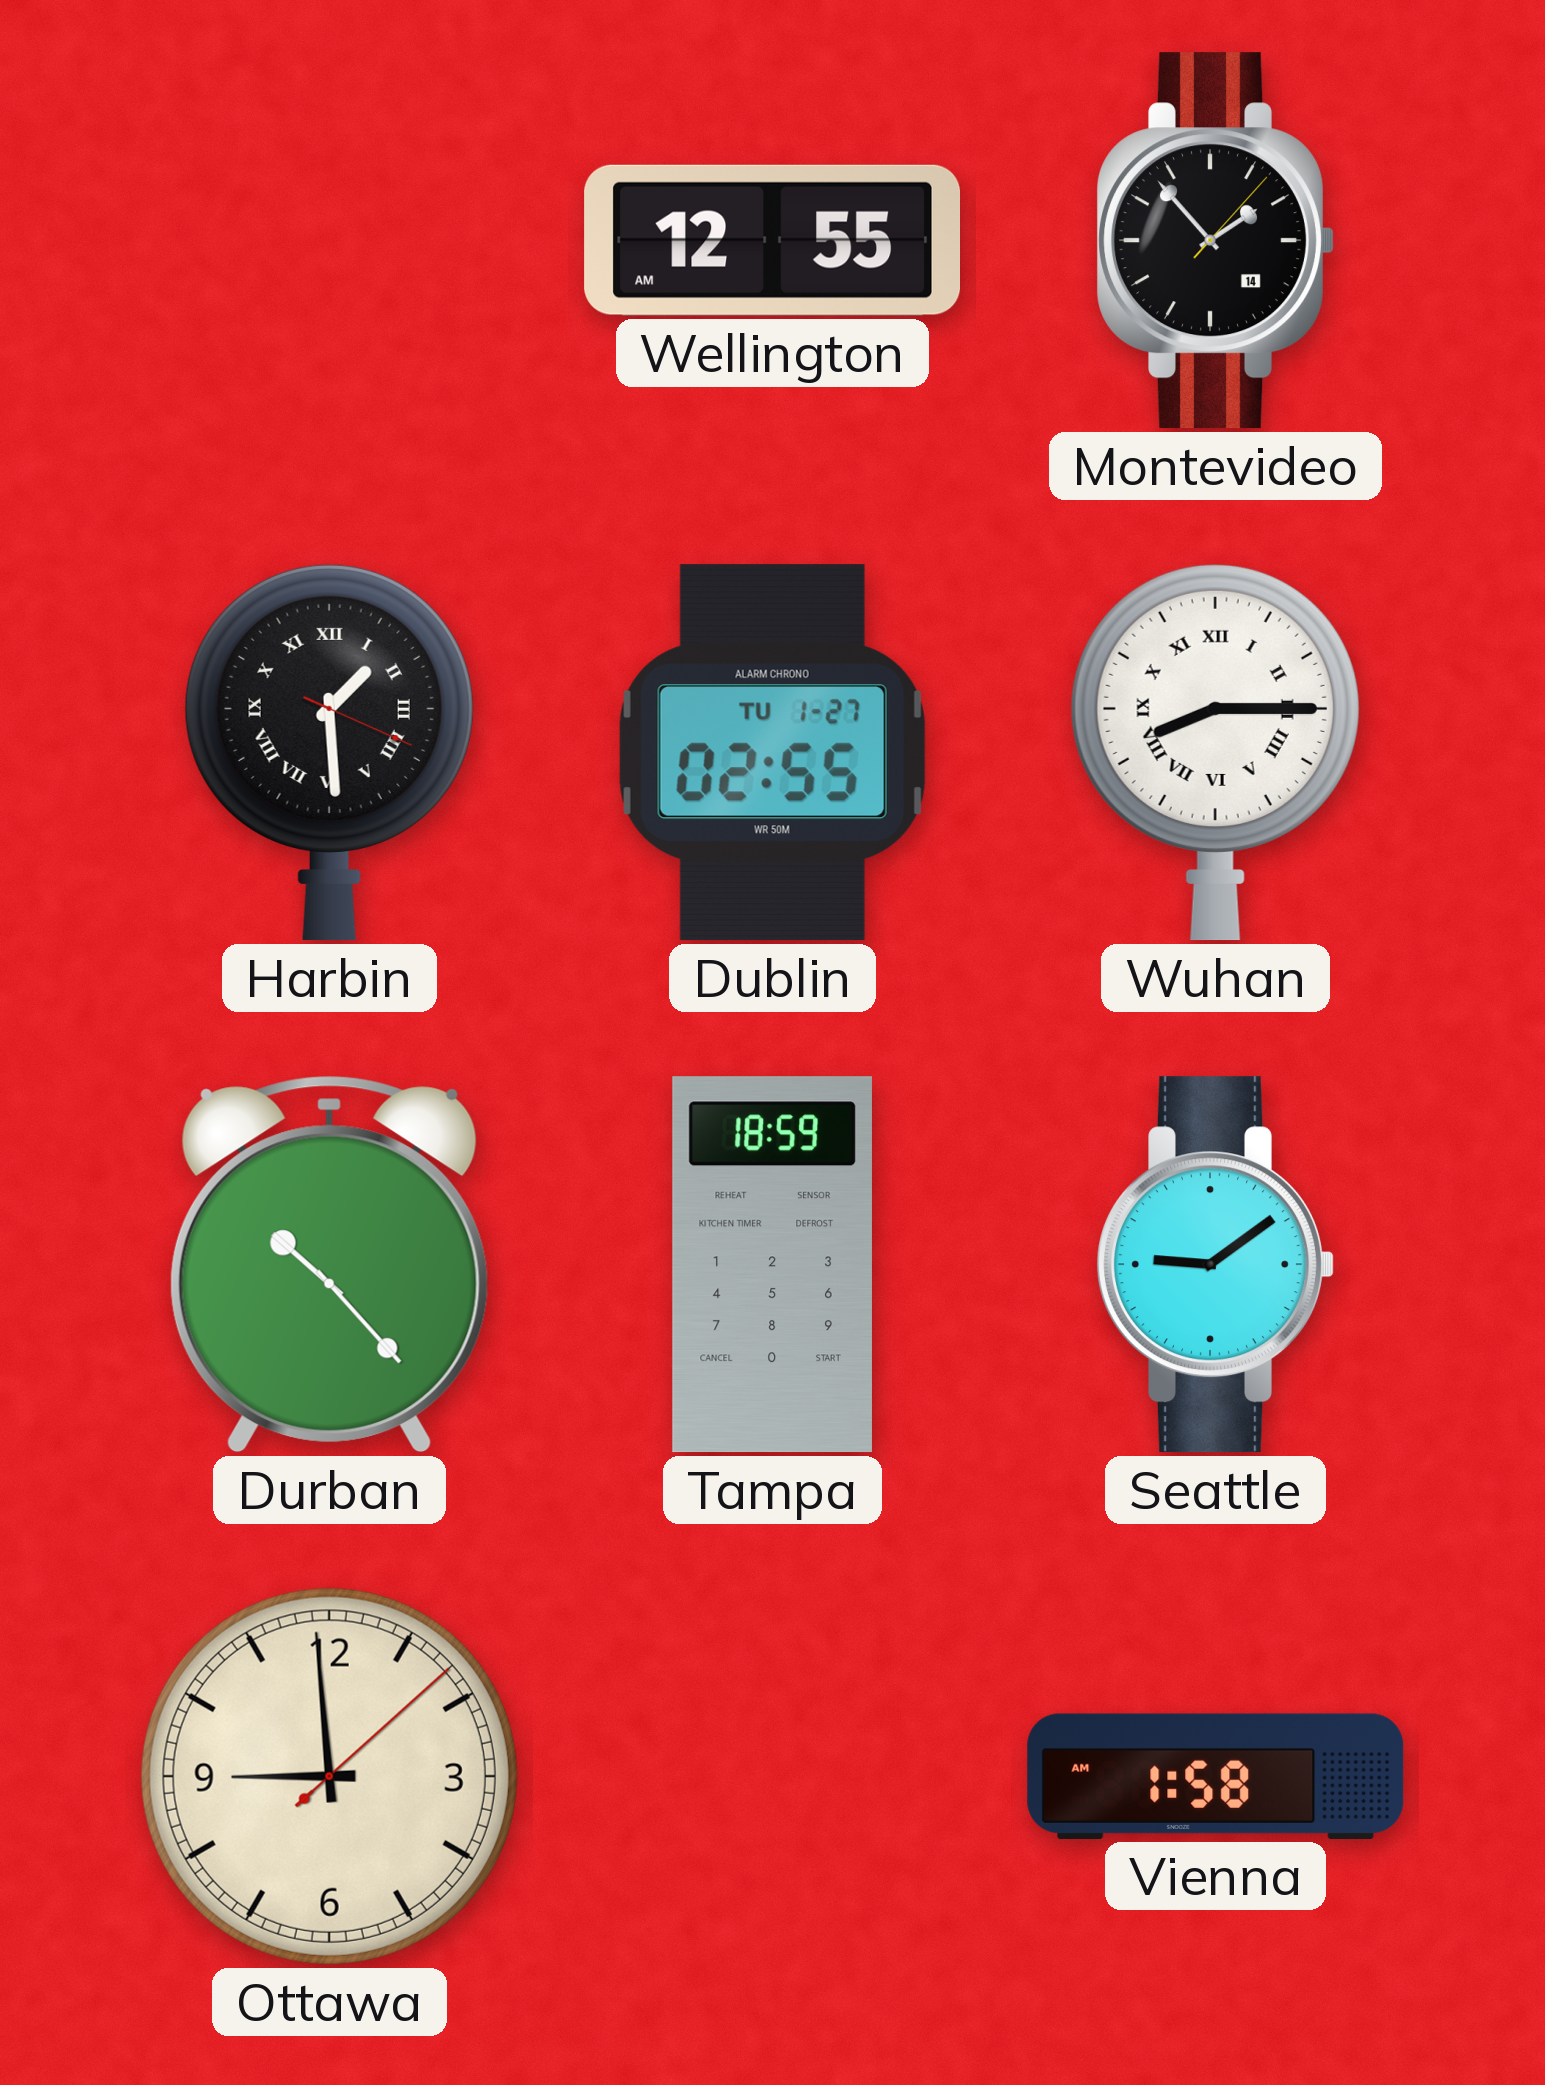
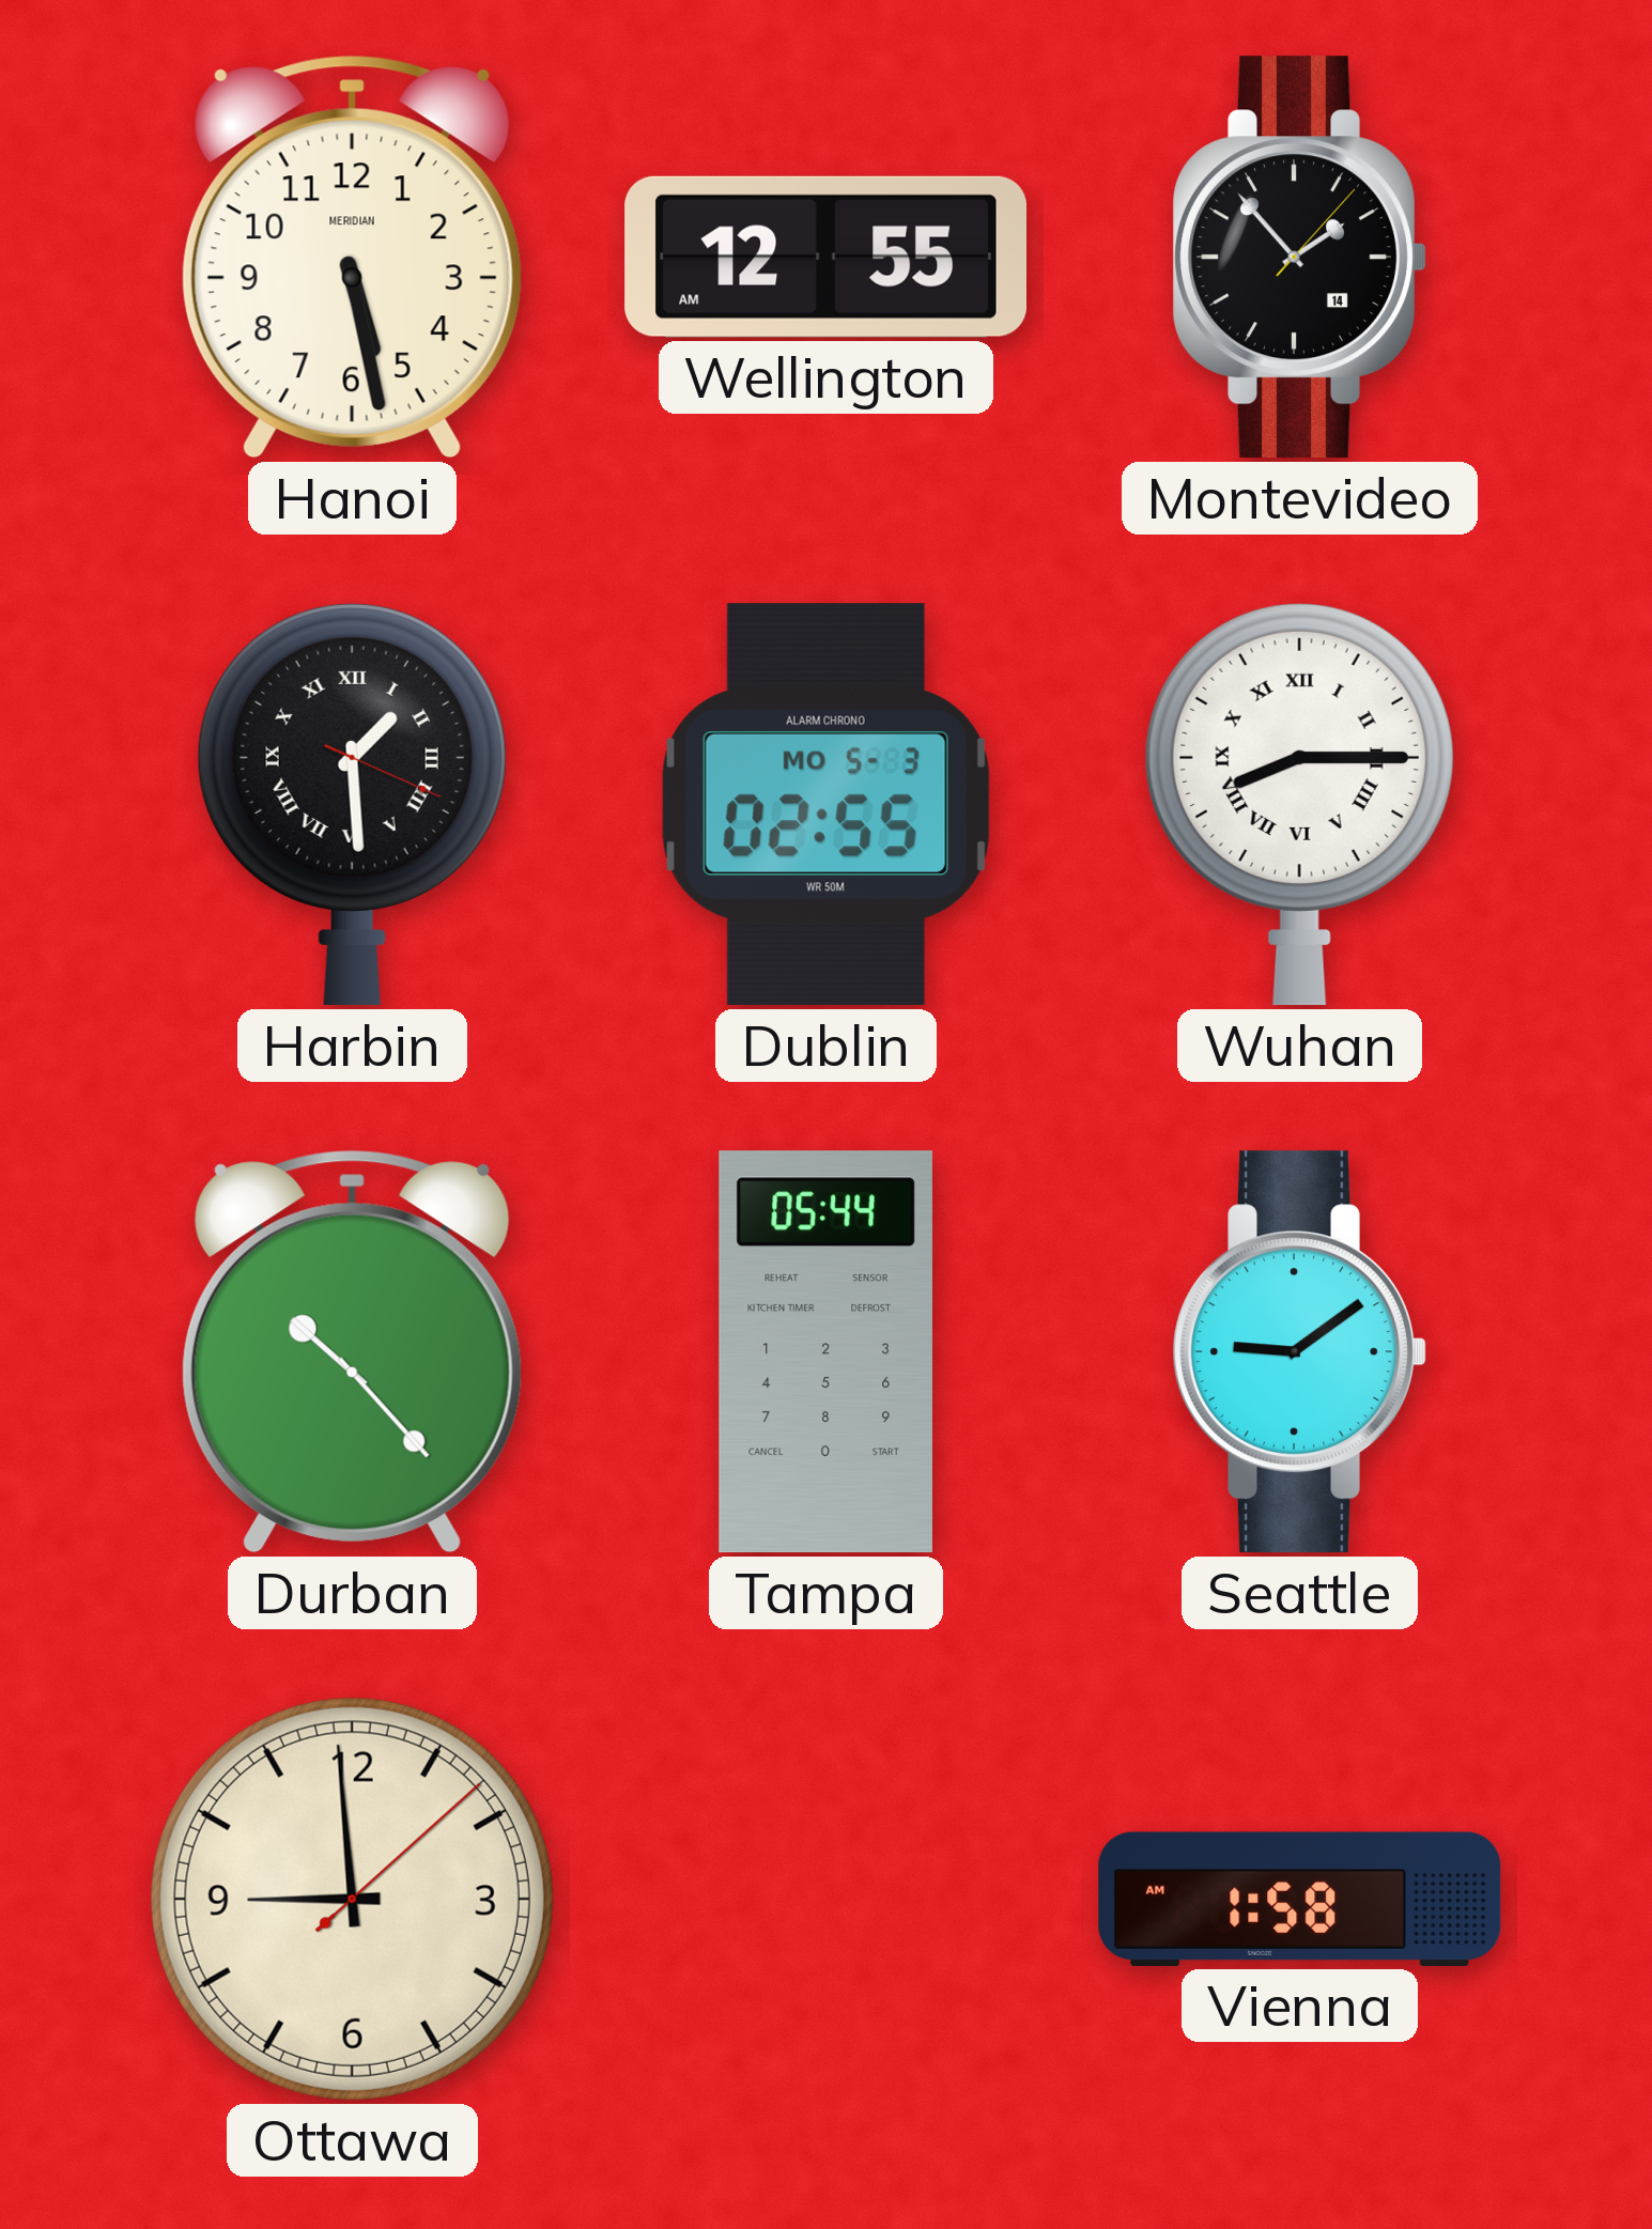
Hanoi: none -> 5:28 (352, 257)
Dublin date: TU 1-27 -> MO 5-3 (825, 805)
Tampa: 18:59 -> 05:44 (825, 1352)
